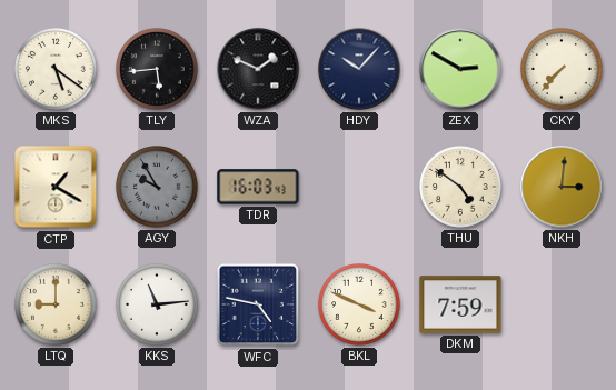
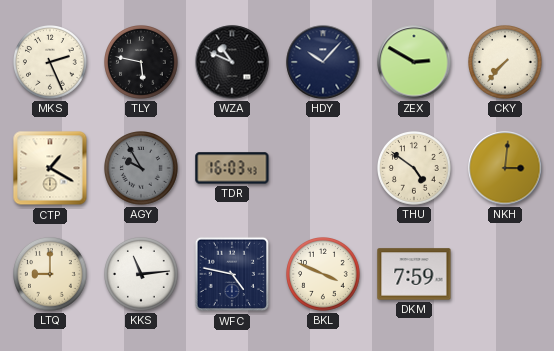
MKS: 5:21 -> 2:26 (51, 63)
TLY: 5:44 -> 5:47 (142, 63)
WZA: 1:49 -> 10:49 (232, 62)
